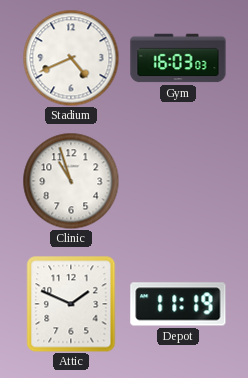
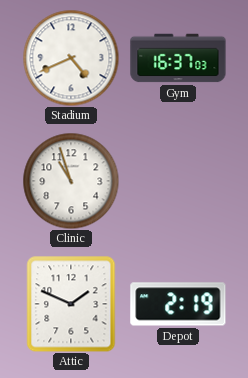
Gym: 16:03 -> 16:37 (178, 58)
Depot: 11:19 -> 2:19 (178, 304)
